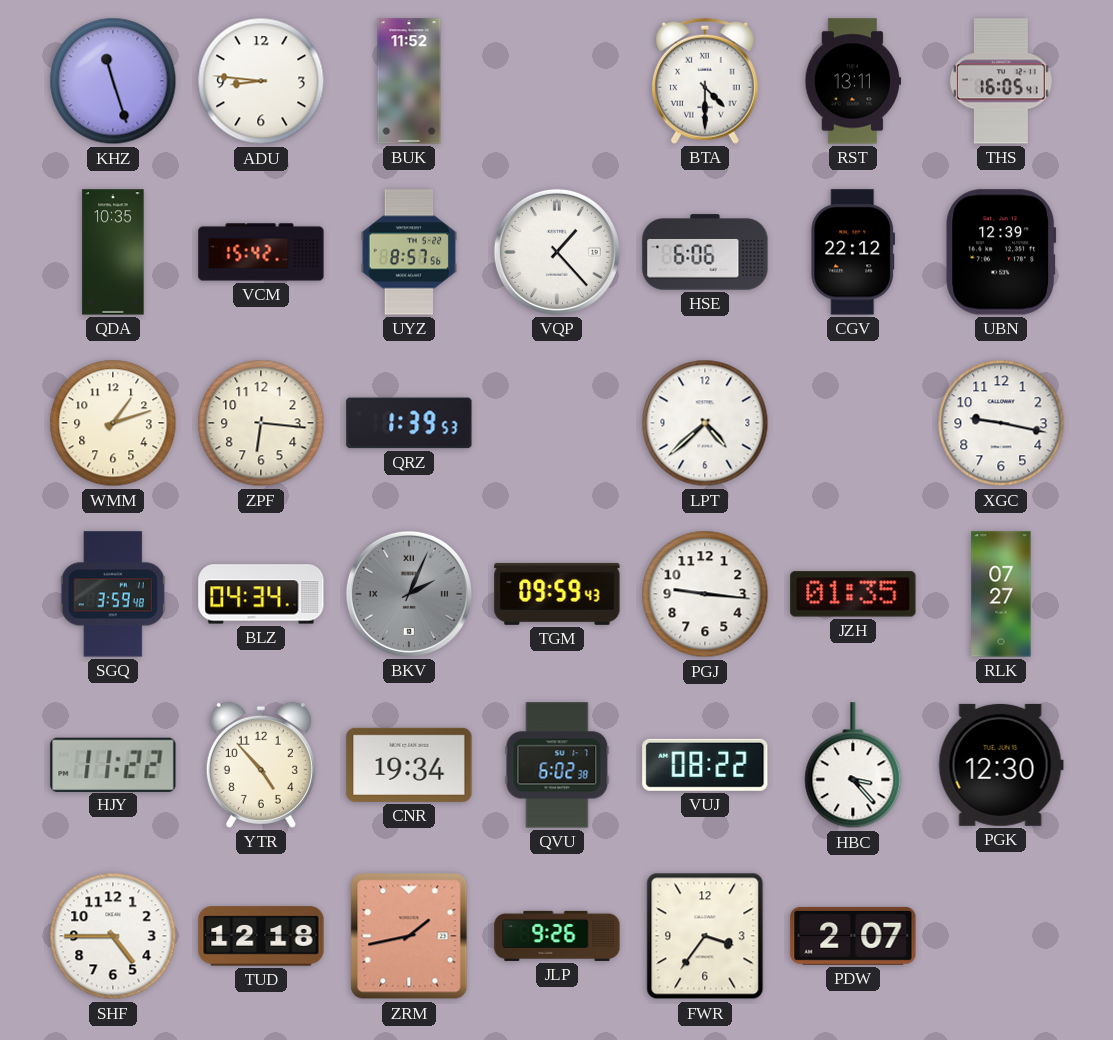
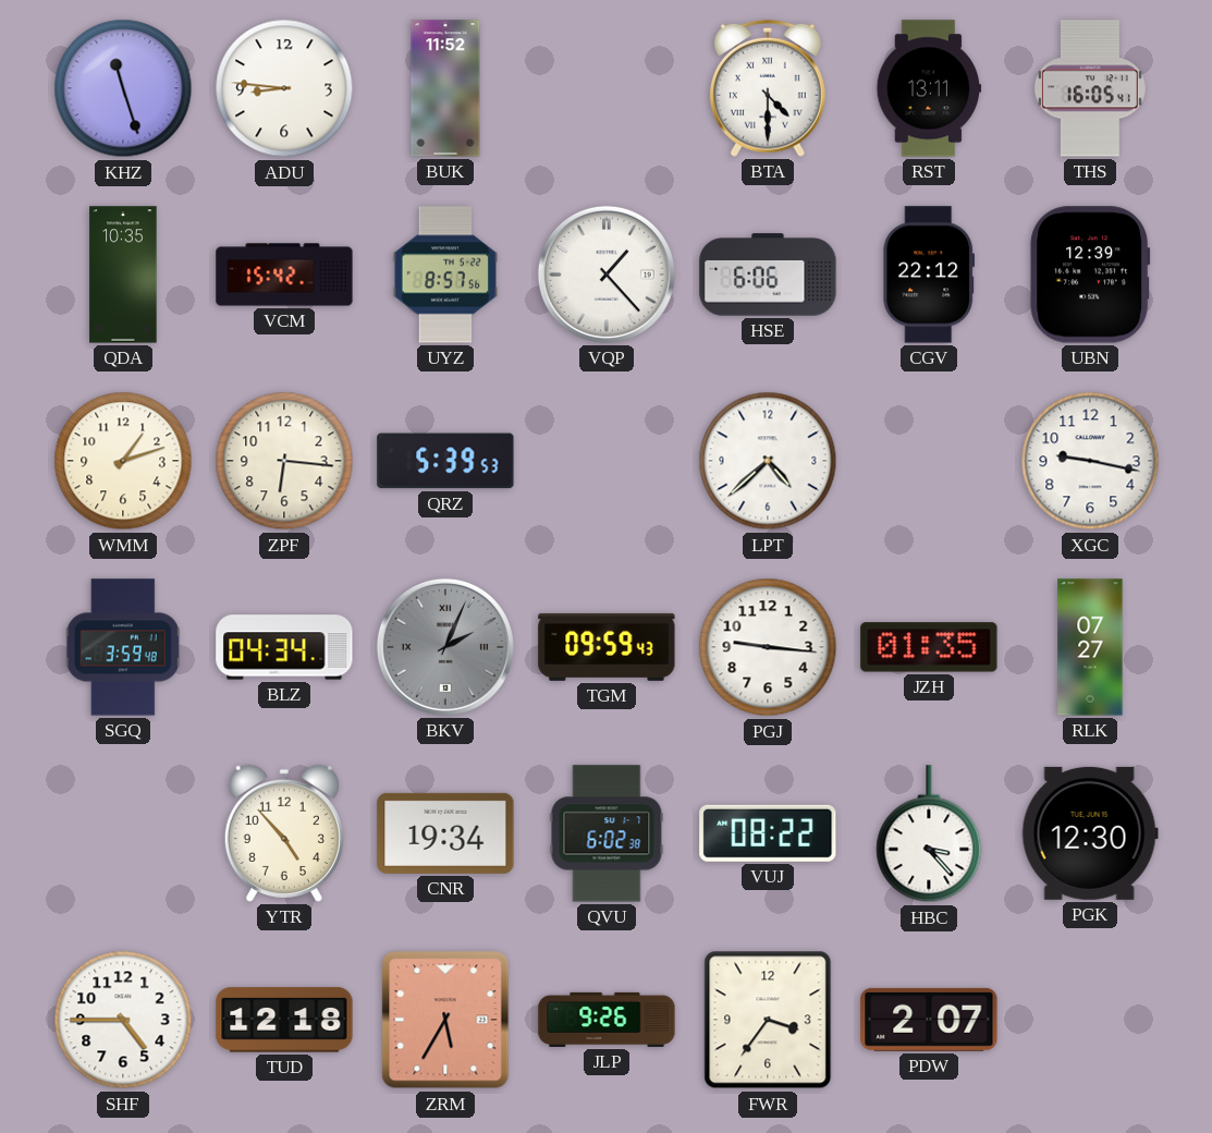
QRZ: 1:39 -> 5:39 (445, 461)
HJY: 11:22 -> none (113, 764)
ZRM: 1:43 -> 5:35 (445, 1020)
